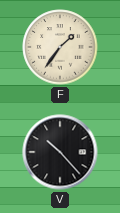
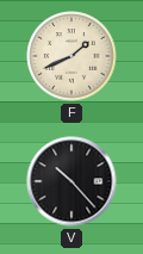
F: 1:36 -> 1:41 (71, 56)
